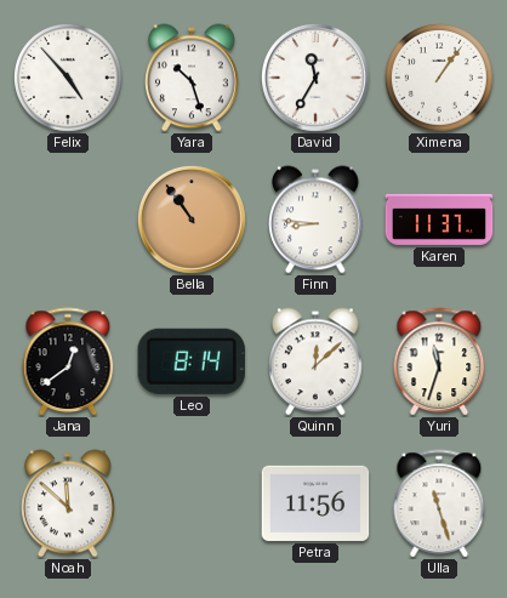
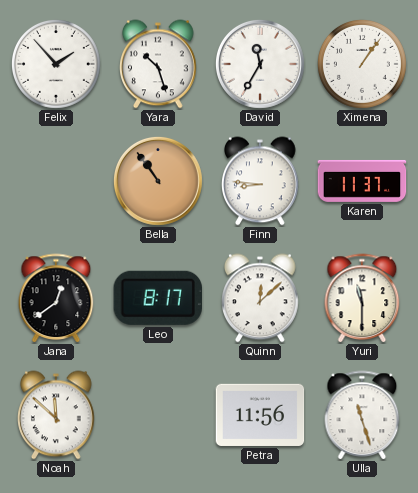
Felix: 4:53 -> 1:53 (56, 64)
Leo: 8:14 -> 8:17 (158, 298)
Yuri: 11:33 -> 11:30 (362, 298)
